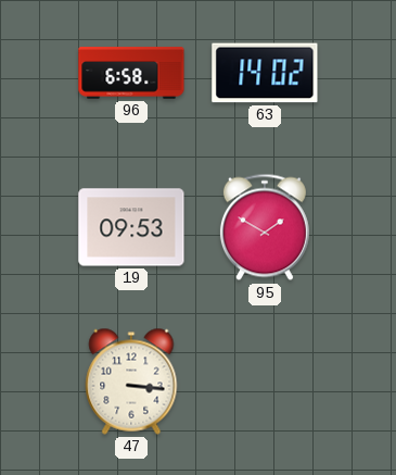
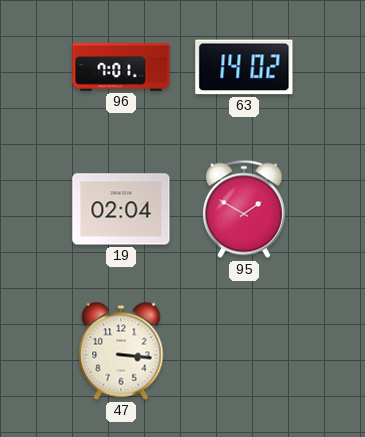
96: 6:58 -> 7:01 (121, 67)
19: 09:53 -> 02:04 (121, 209)
